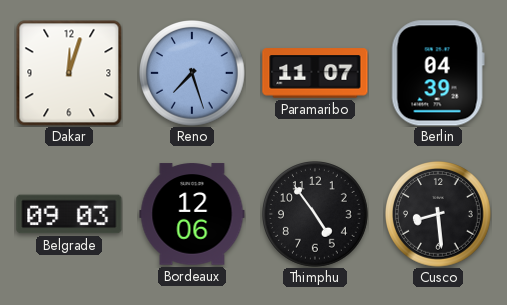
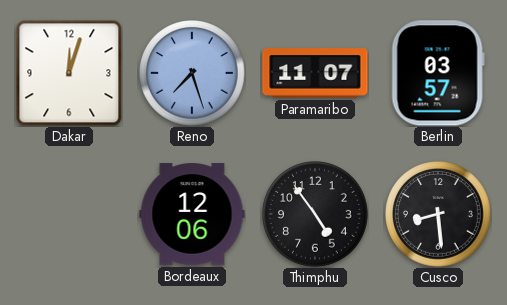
Berlin: 04:39 -> 03:57 (438, 73)
Belgrade: 09:03 -> none (69, 214)
